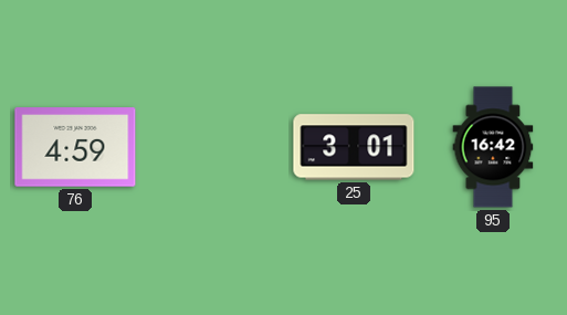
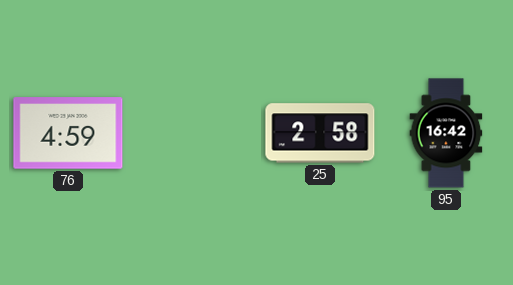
25: 3:01 -> 2:58 (320, 133)
